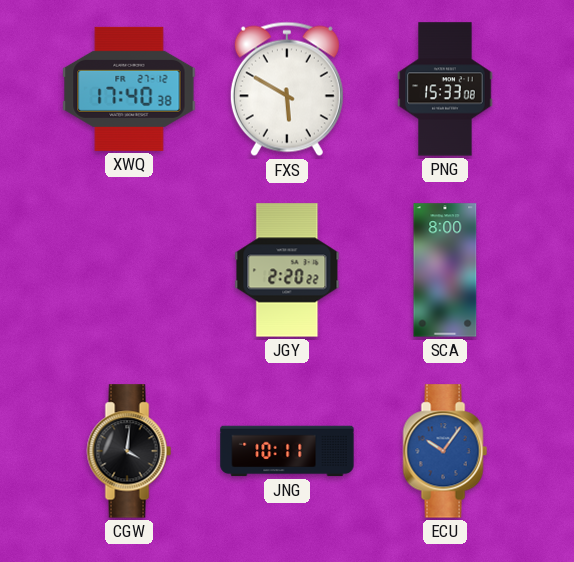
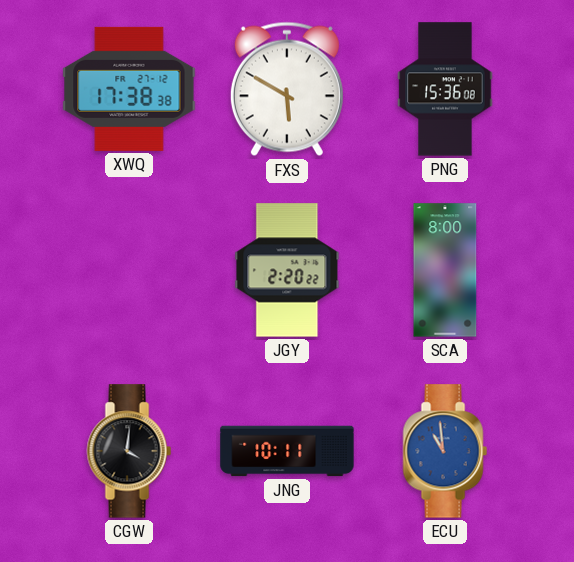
XWQ: 17:40 -> 17:38 (129, 89)
PNG: 15:33 -> 15:36 (445, 89)
ECU: 10:06 -> 10:59 (445, 451)
